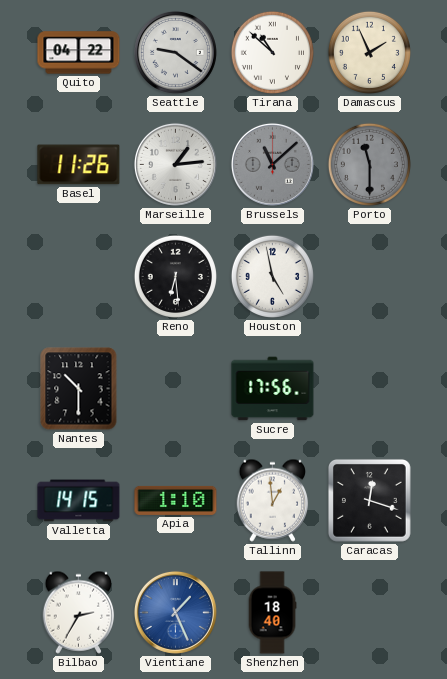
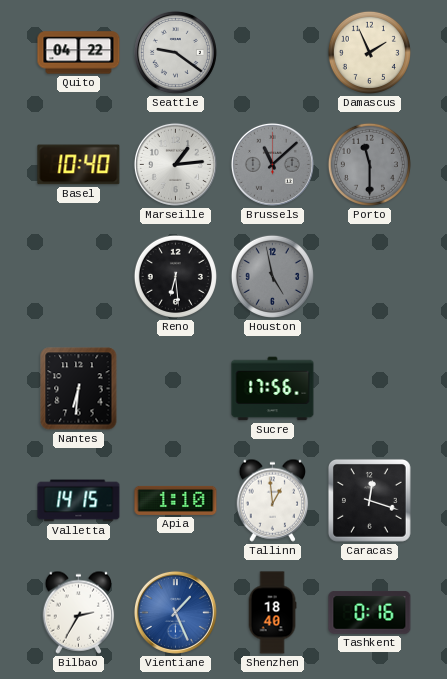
Tirana: 10:52 -> none (272, 52)
Basel: 11:26 -> 10:40 (79, 165)
Houston dial: white -> grey (272, 276)
Nantes: 10:30 -> 6:31 (79, 389)
Tashkent: none -> 0:16 (370, 613)
